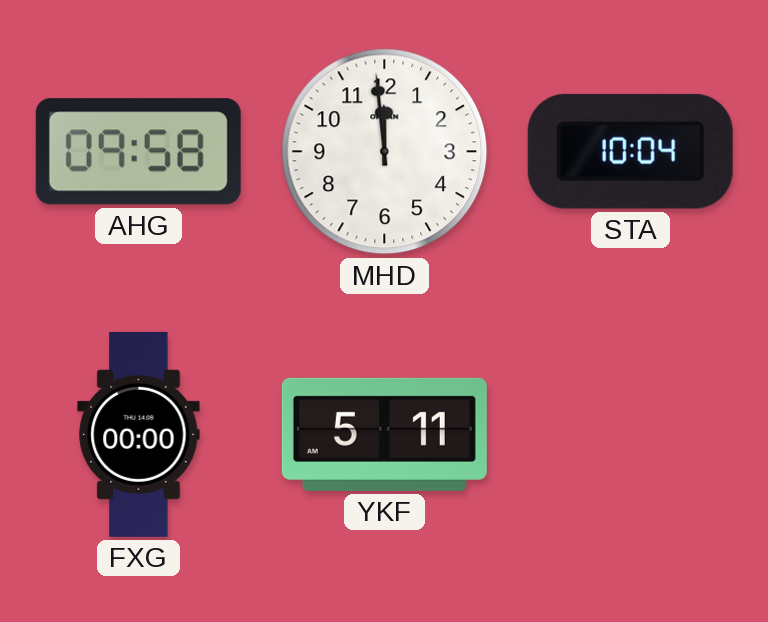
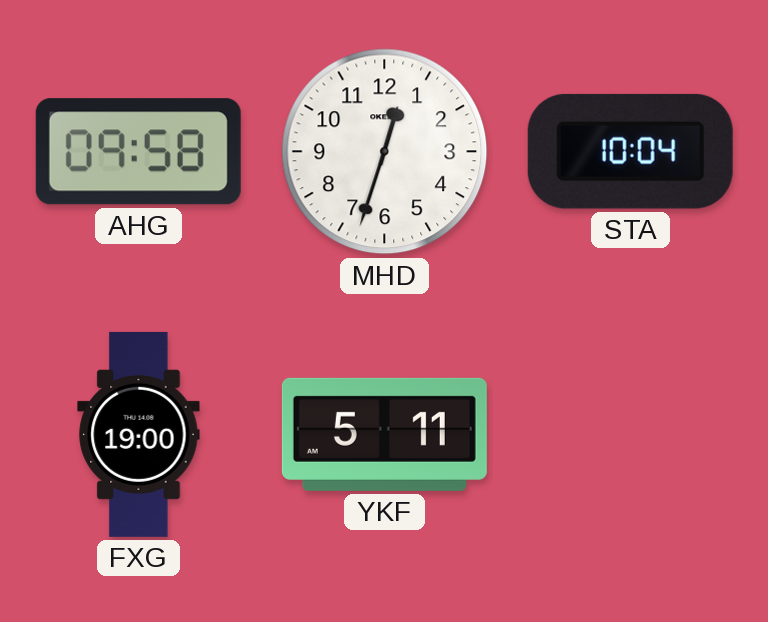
MHD: 11:59 -> 12:33 (385, 152)
FXG: 00:00 -> 19:00 (139, 434)
